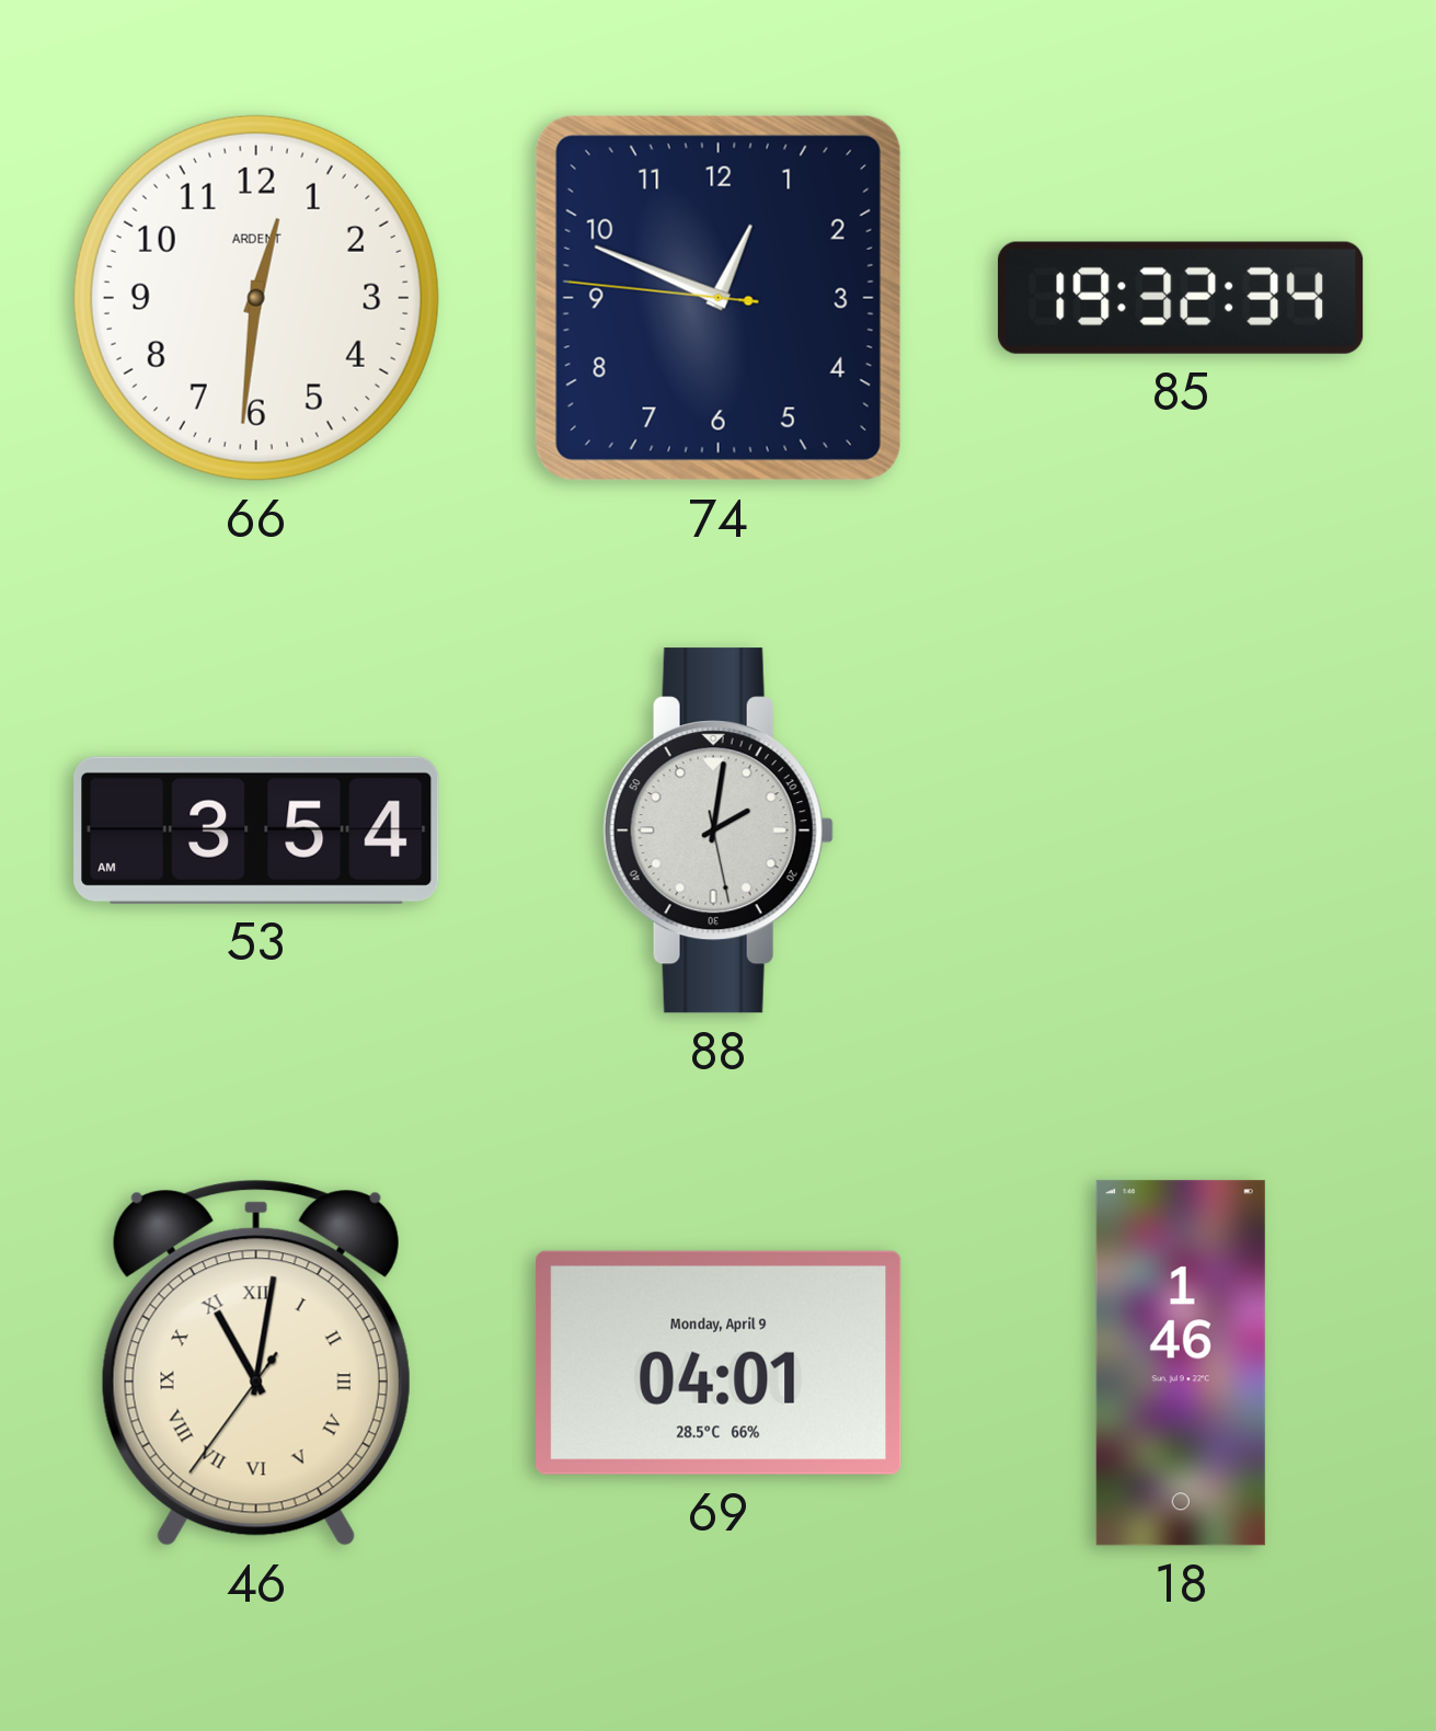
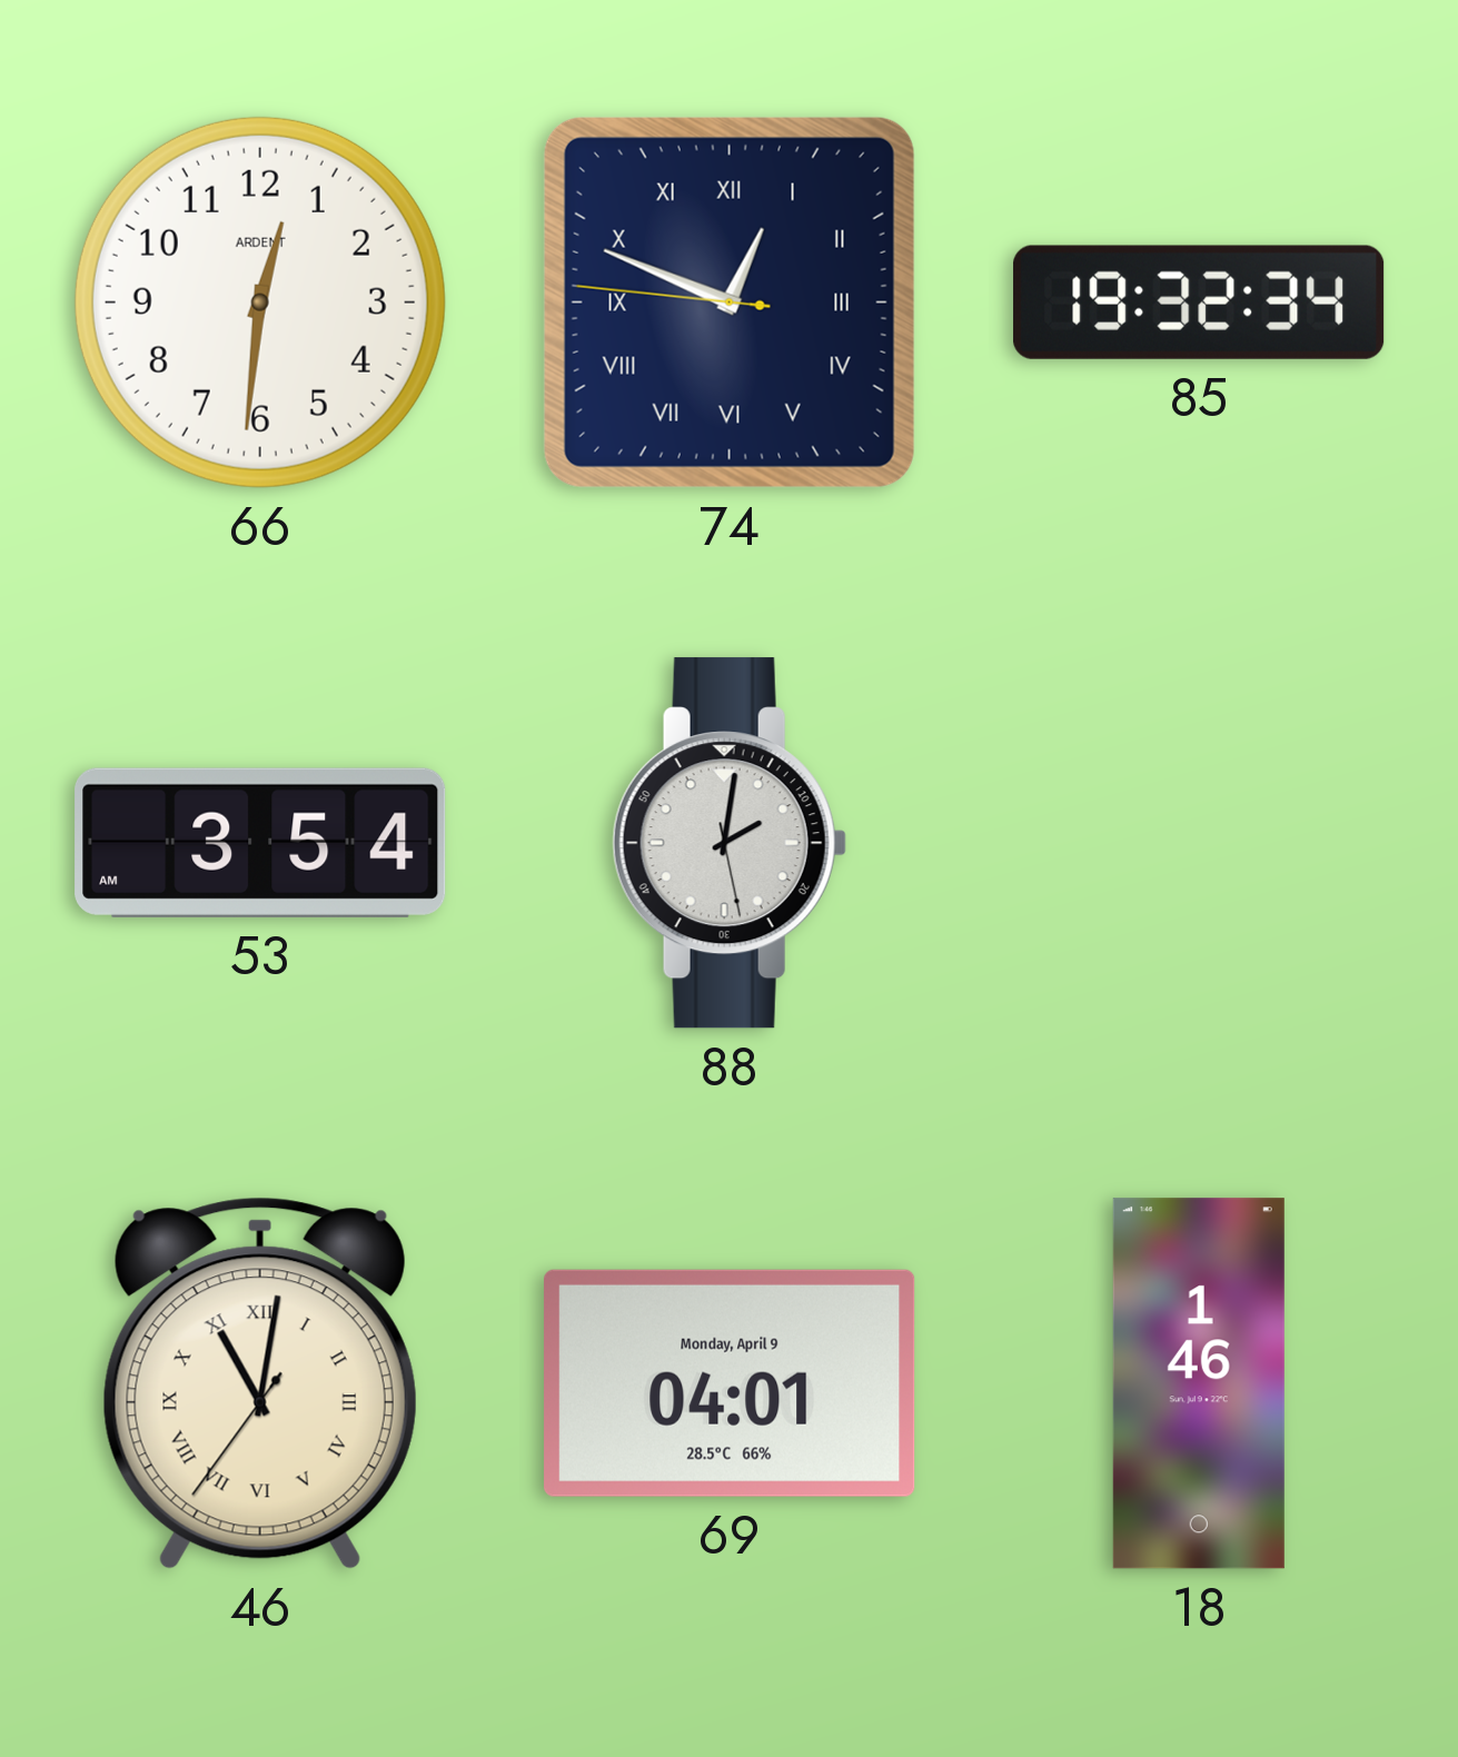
74 numerals: Arabic -> Roman (730, 302)
